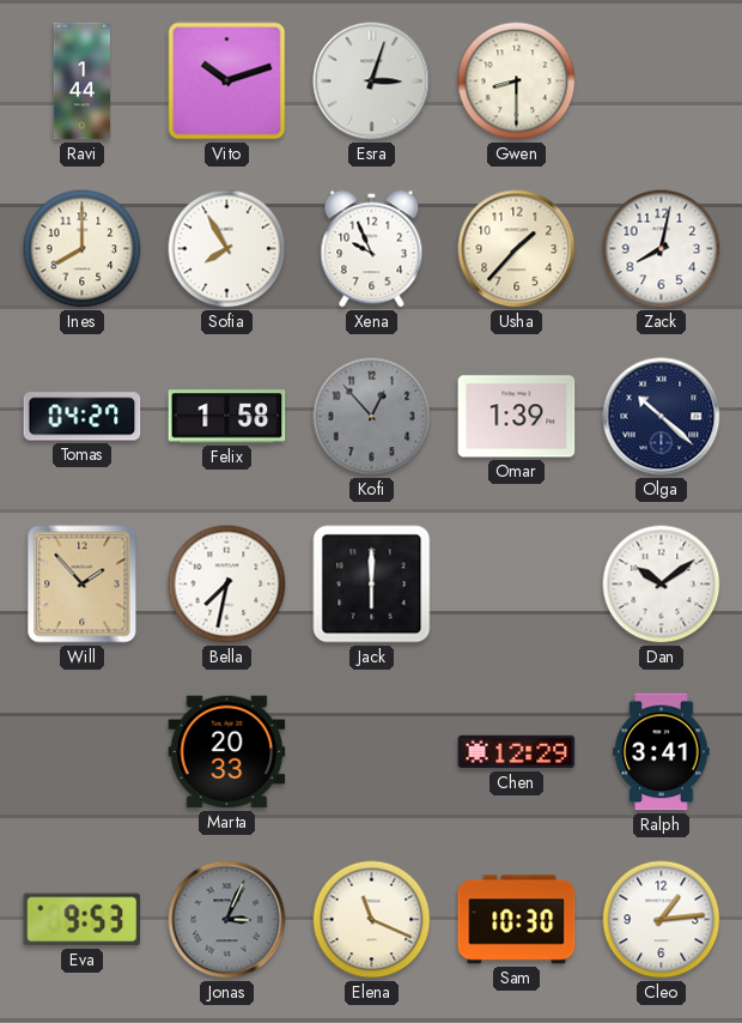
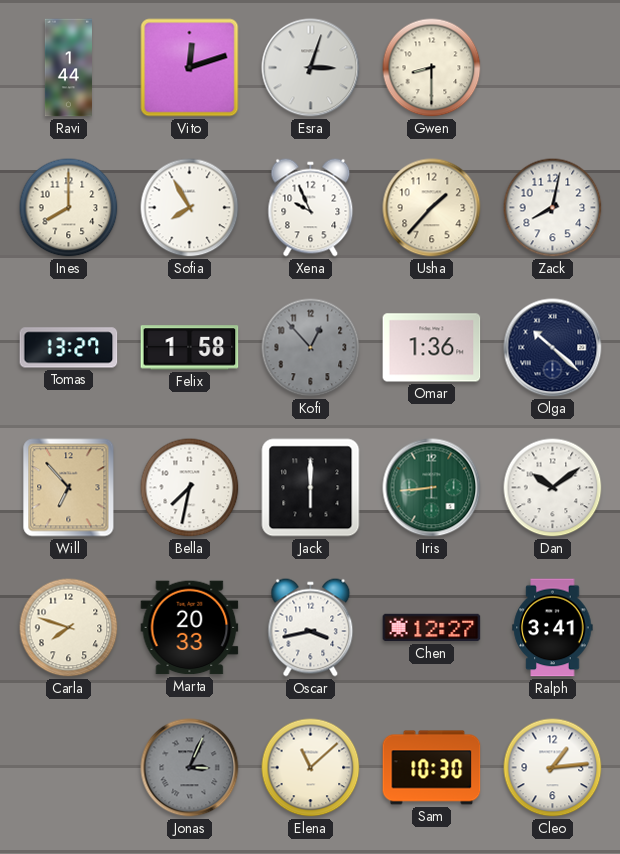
Vito: 10:12 -> 12:12 (190, 68)
Tomas: 04:27 -> 13:27 (69, 348)
Omar: 1:39 -> 1:36 (432, 348)
Will: 1:53 -> 6:53 (69, 488)
Iris: none -> 8:44 (432, 488)
Carla: none -> 7:48 (69, 628)
Oscar: none -> 3:43 (311, 628)
Chen: 12:29 -> 12:27 (432, 628)
Eva: 9:53 -> none (83, 920)
Elena: 11:19 -> 11:08 (311, 768)
